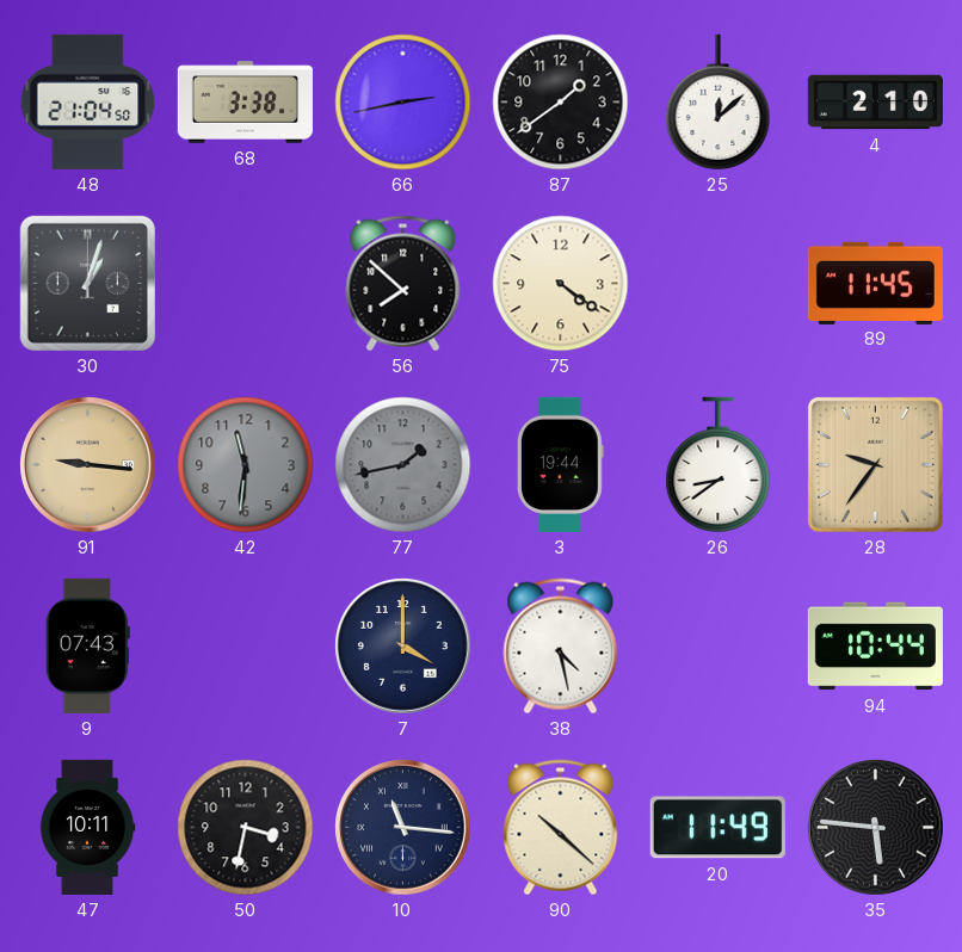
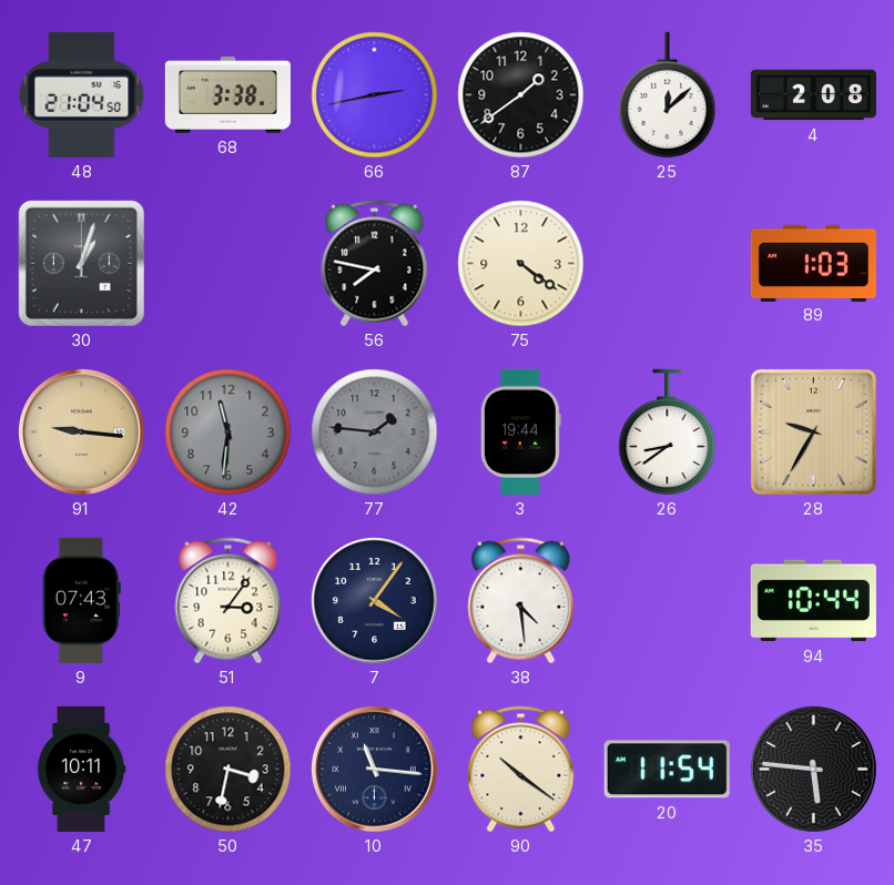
4: 2:10 -> 2:08 (813, 95)
56: 7:52 -> 7:47 (375, 264)
89: 11:45 -> 1:03 (813, 263)
77: 1:43 -> 1:46 (375, 433)
28: 9:36 -> 9:35 (813, 431)
51: none -> 3:06 (228, 601)
7: 4:00 -> 4:06 (375, 601)
38: 4:28 -> 4:29 (521, 601)
90: 10:22 -> 10:21 (521, 770)
20: 11:49 -> 11:54 (667, 770)
